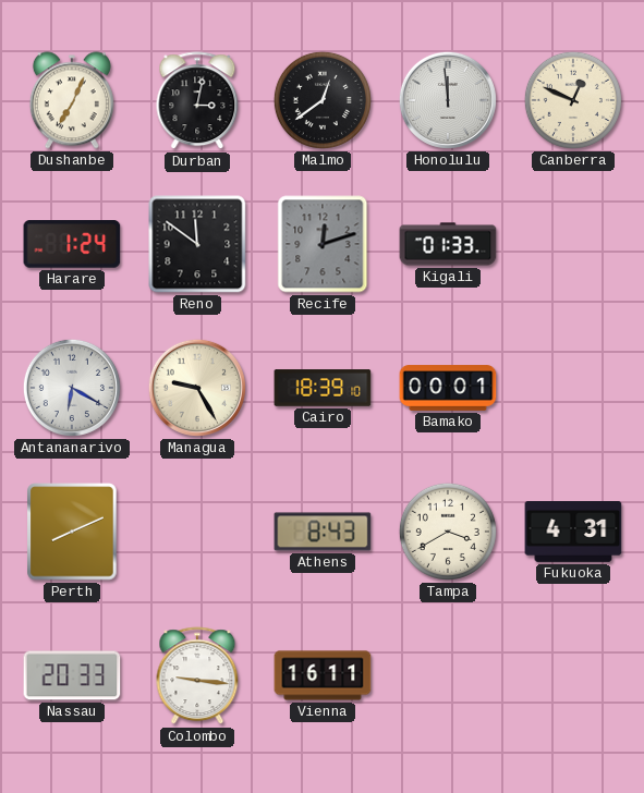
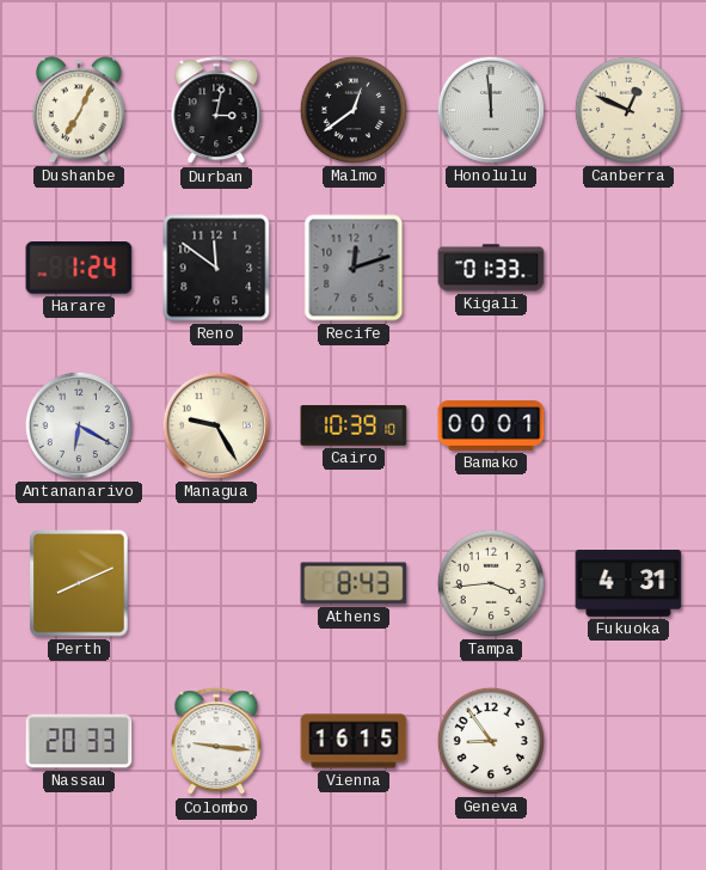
Cairo: 18:39 -> 10:39 (354, 425)
Tampa: 3:40 -> 3:44 (491, 583)
Vienna: 16:11 -> 16:15 (354, 741)
Geneva: none -> 8:54 (491, 741)
